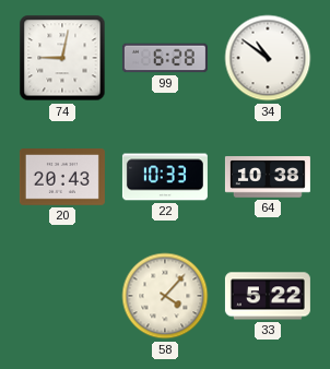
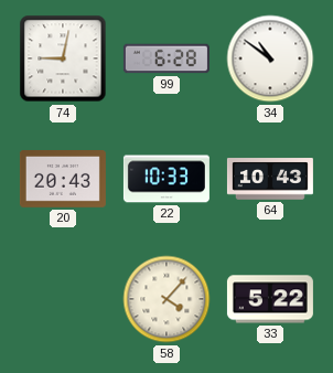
64: 10:38 -> 10:43 (270, 179)
